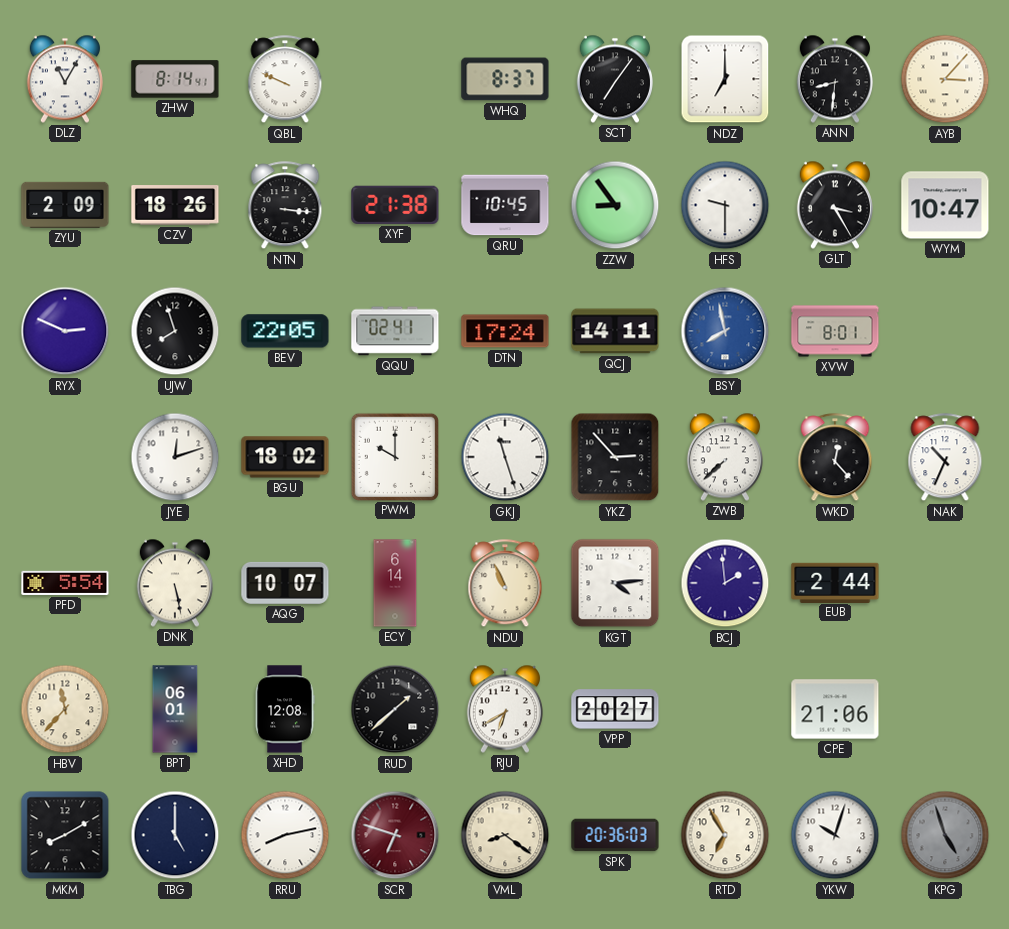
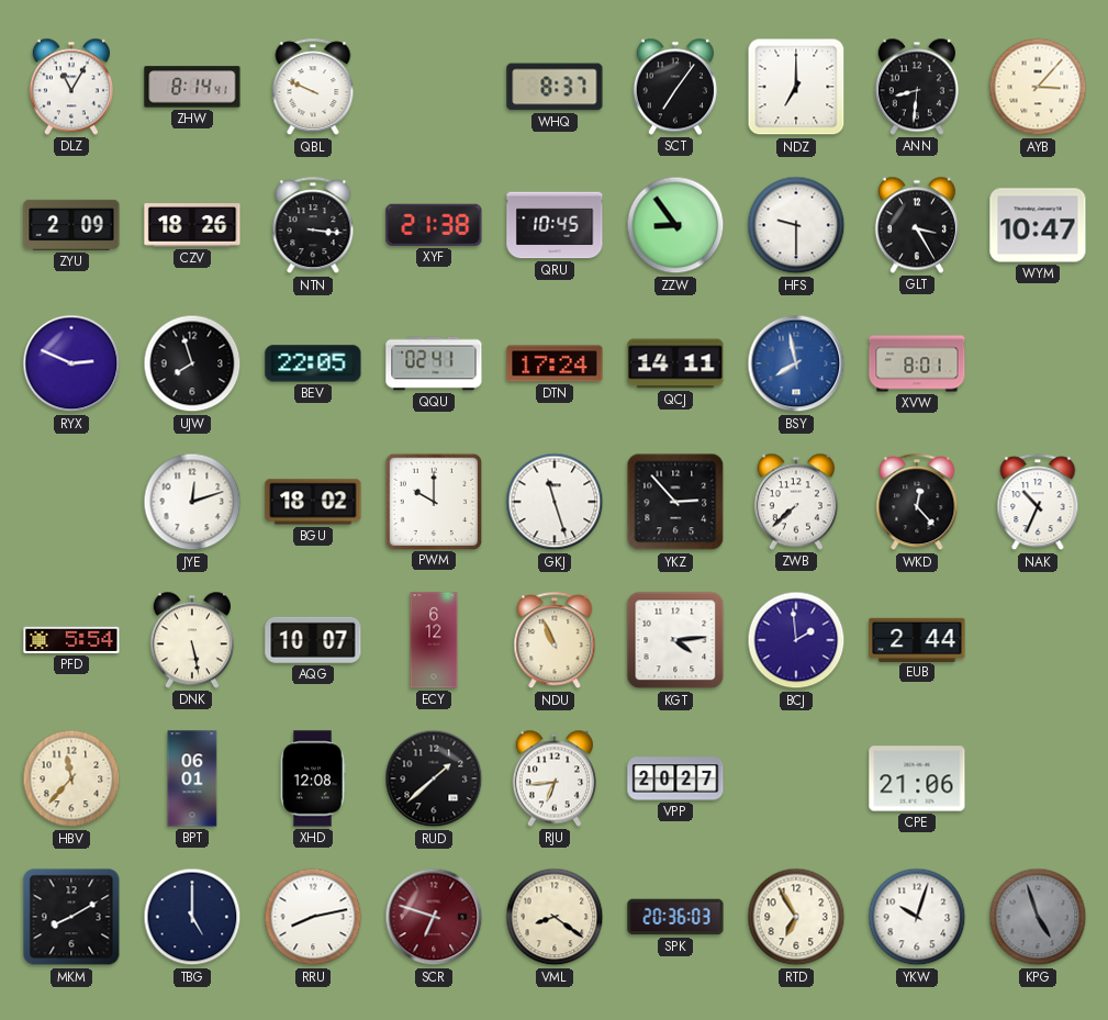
ECY: 6:14 -> 6:12 (434, 640)
RJU: 6:40 -> 6:44 (555, 778)
